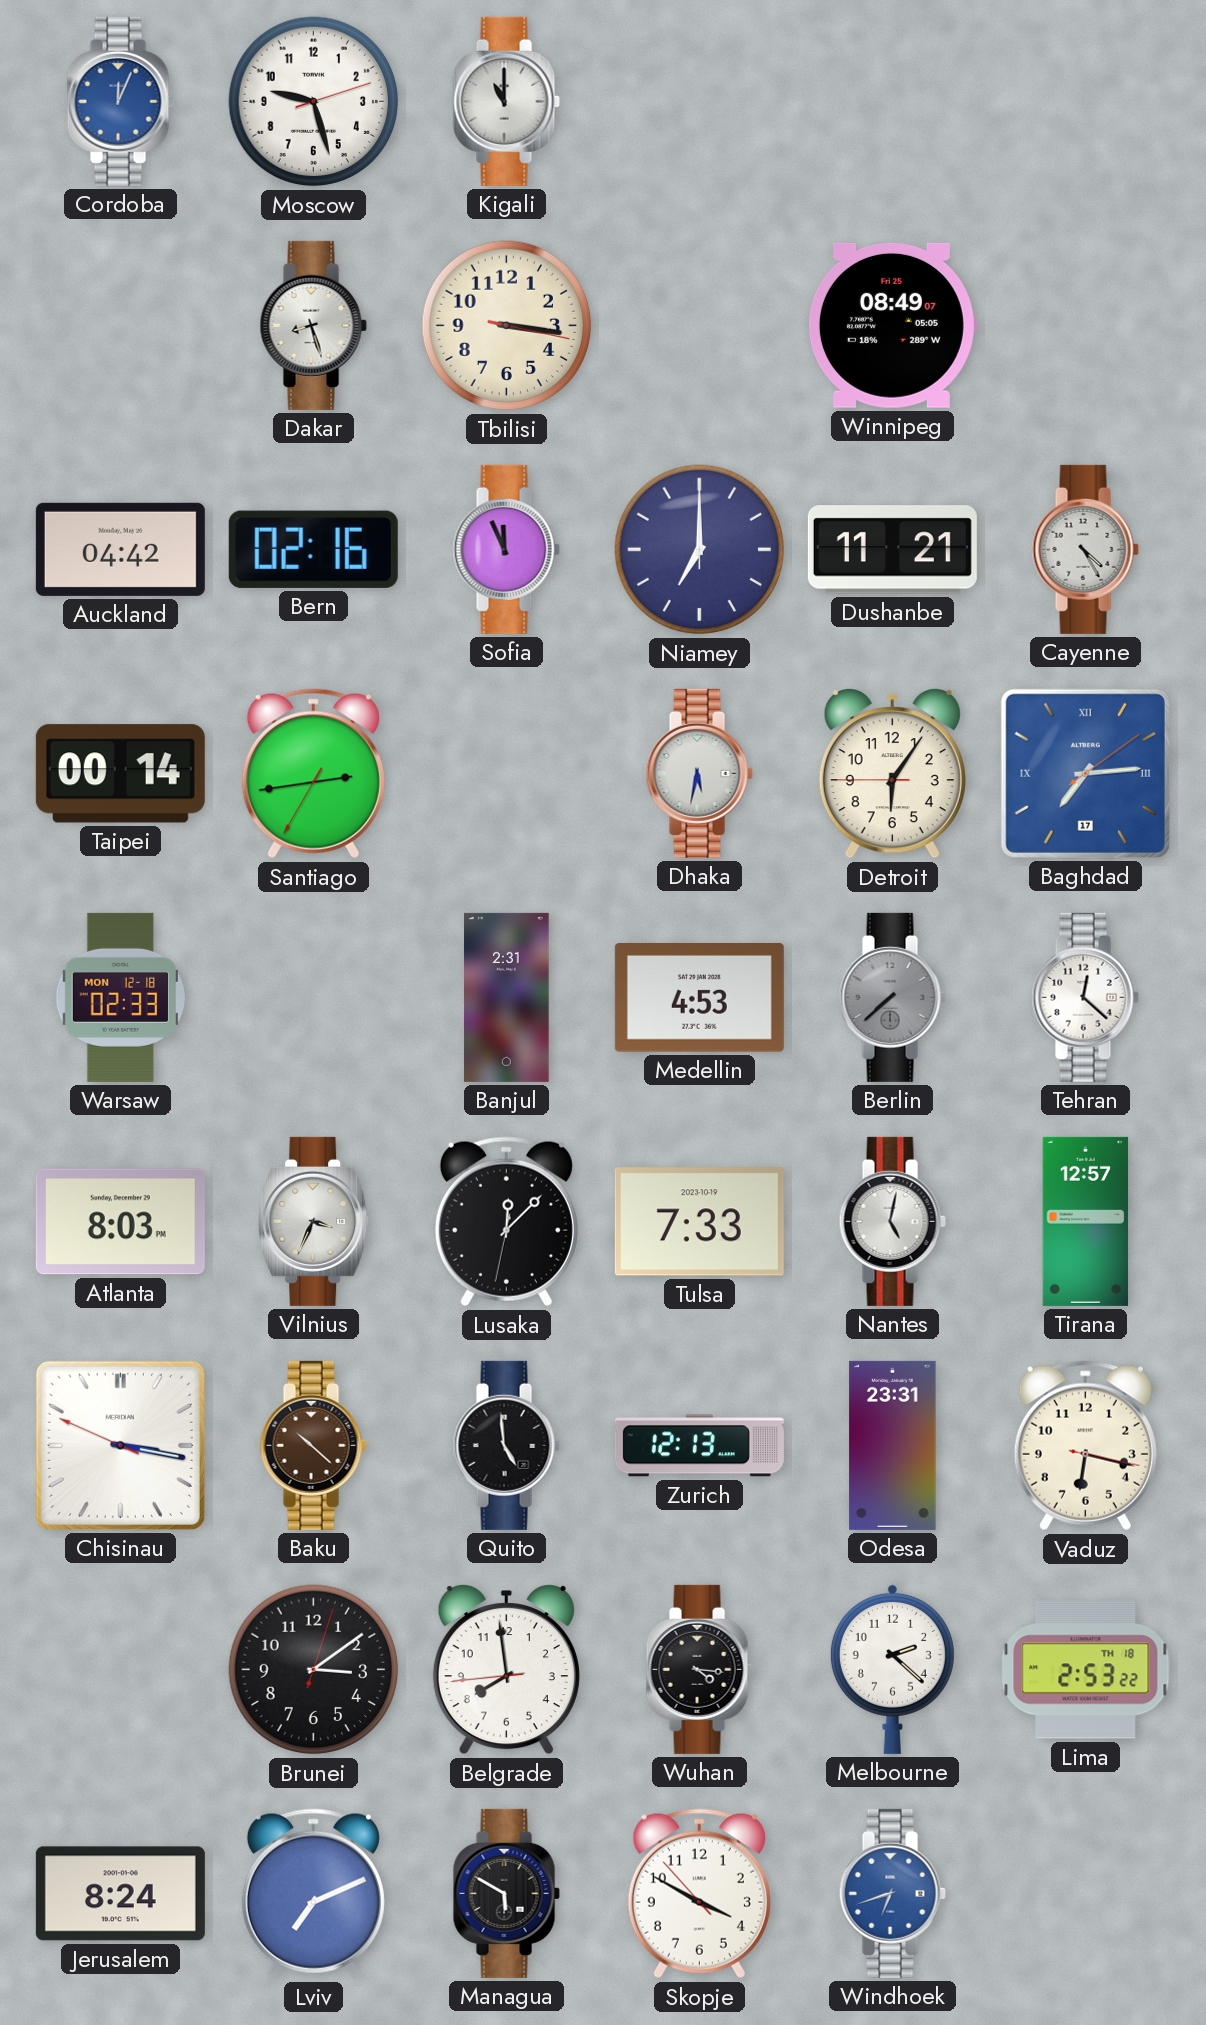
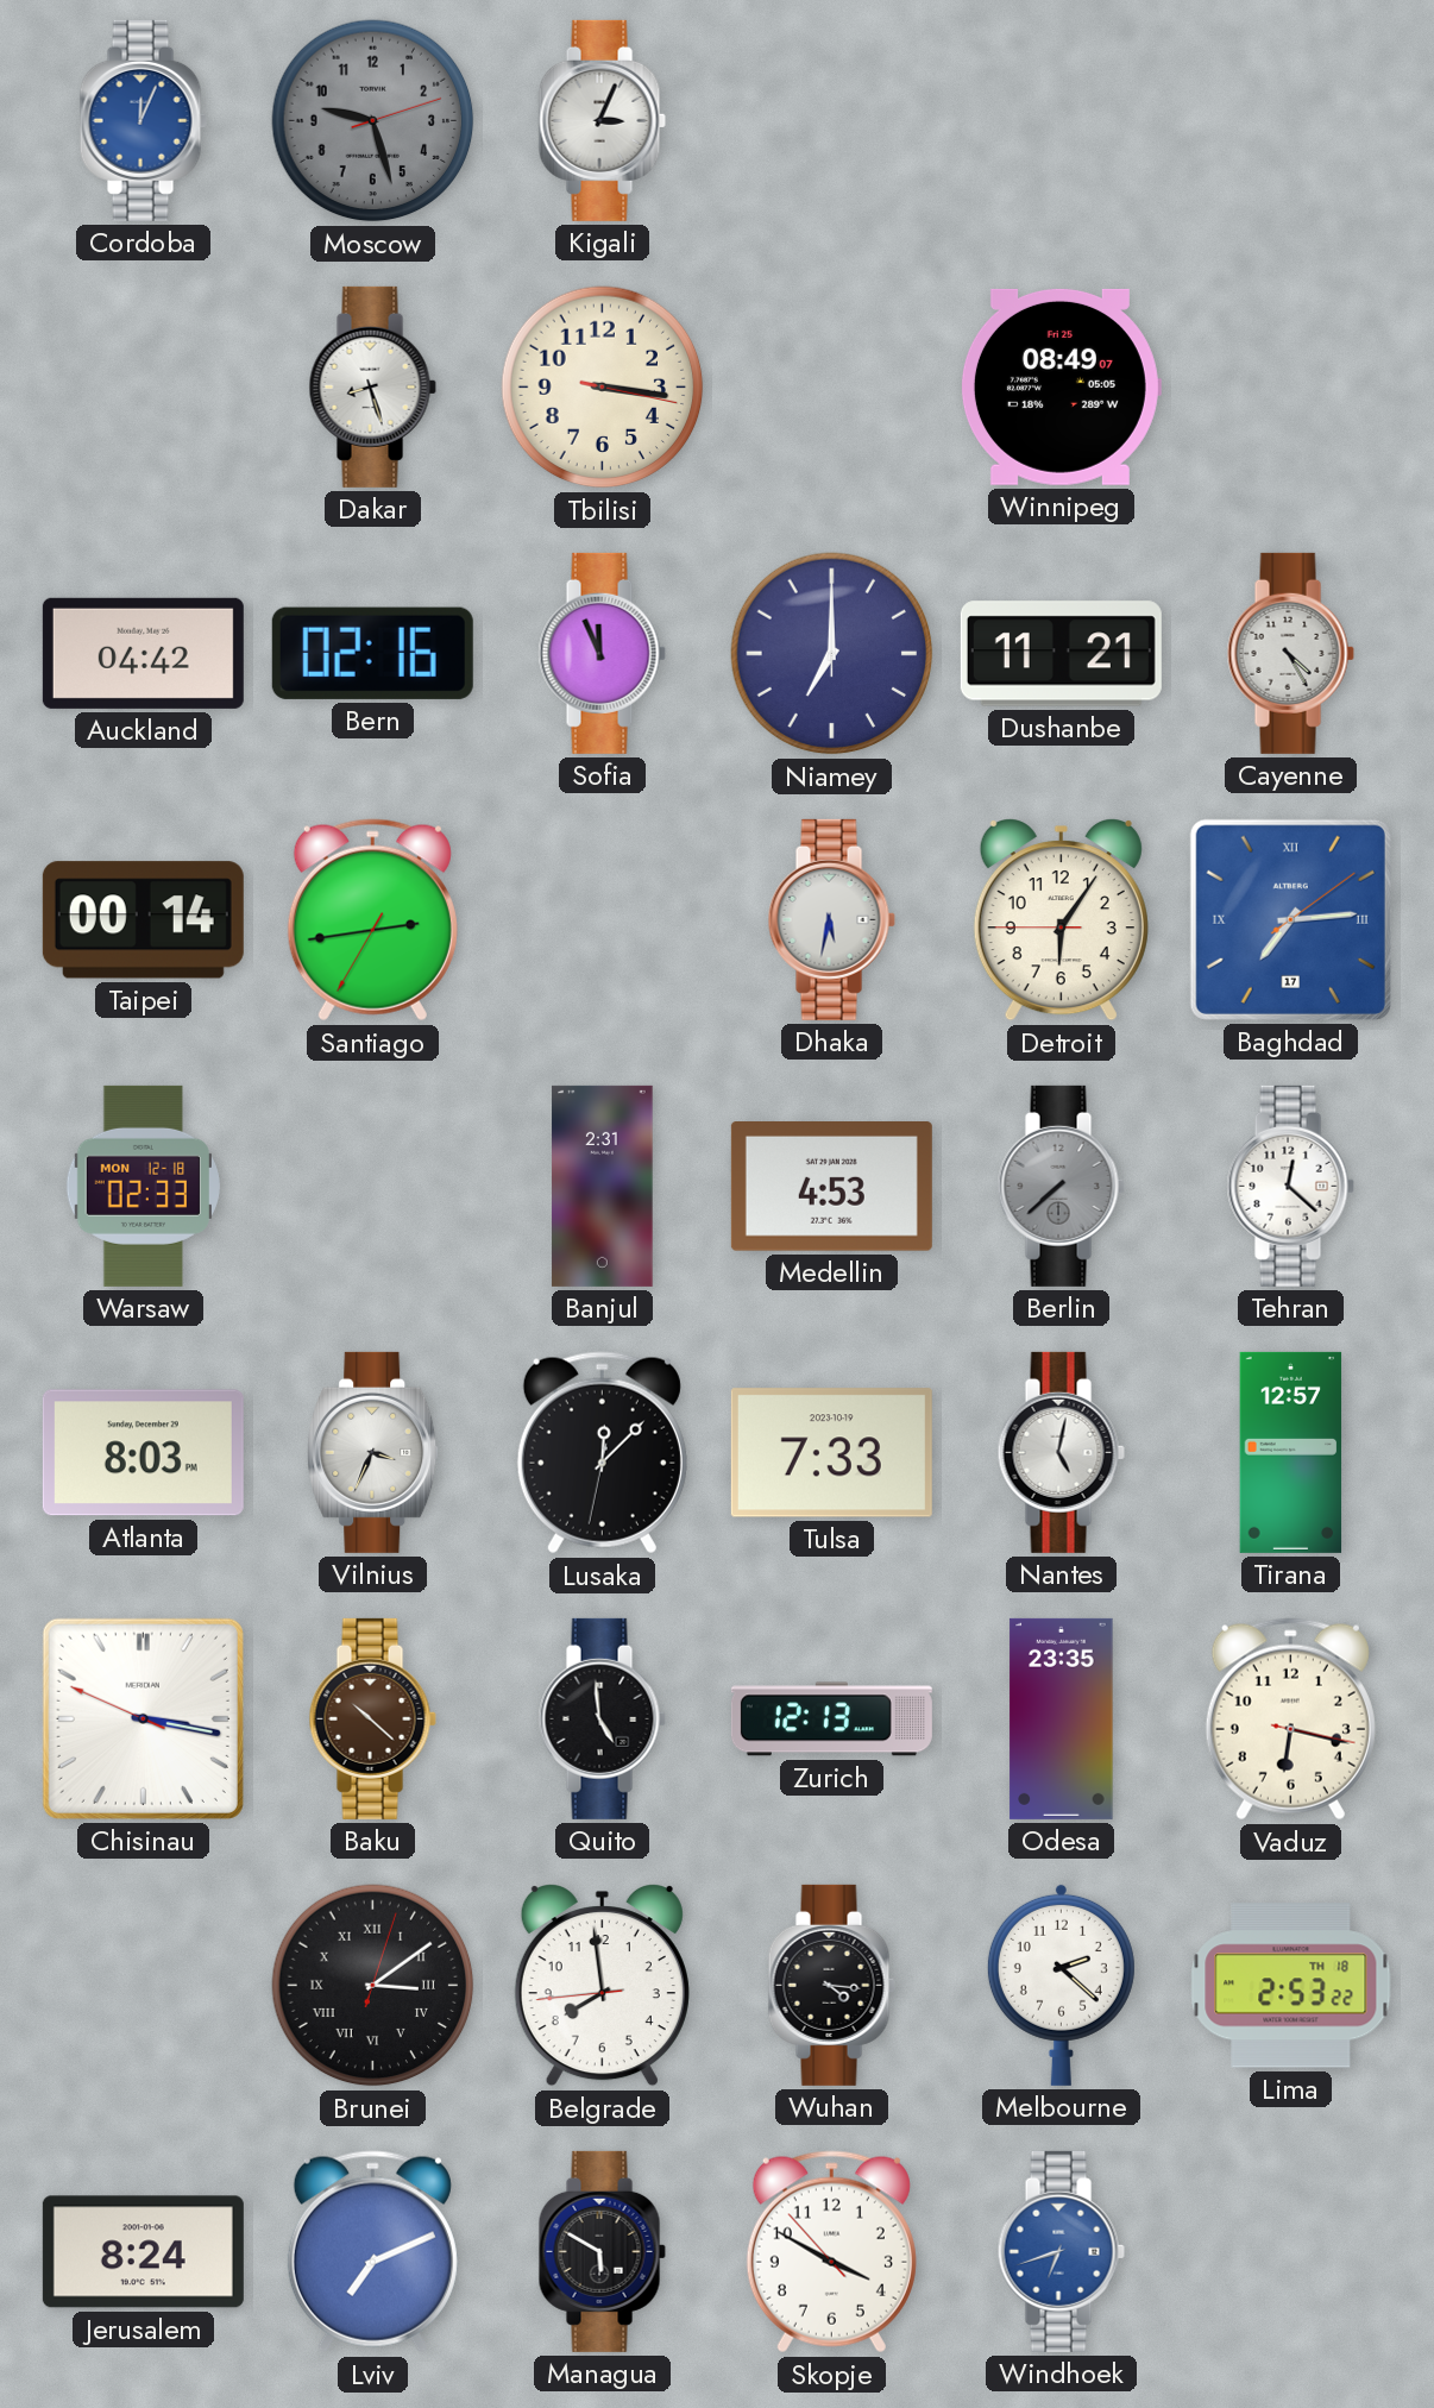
Moscow dial: white -> grey (373, 121)
Kigali: 11:00 -> 3:04 (602, 120)
Odesa: 23:31 -> 23:35 (1062, 1718)
Brunei numerals: Arabic -> Roman (373, 1986)
